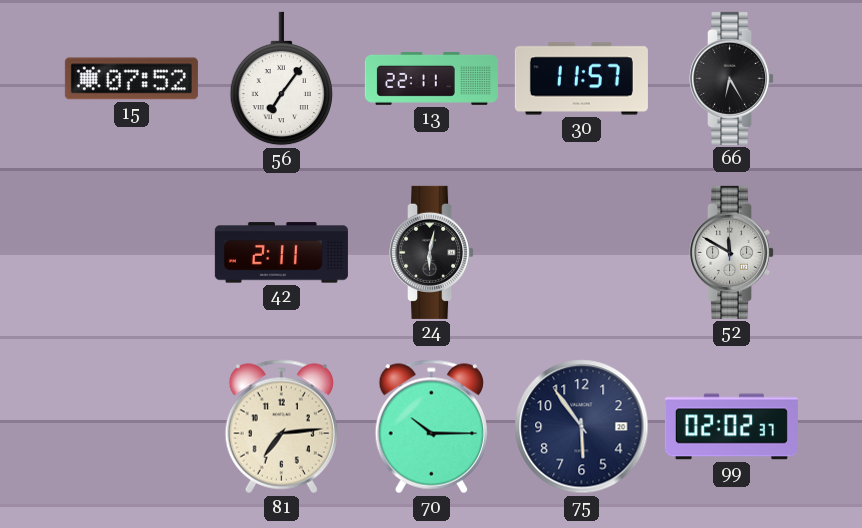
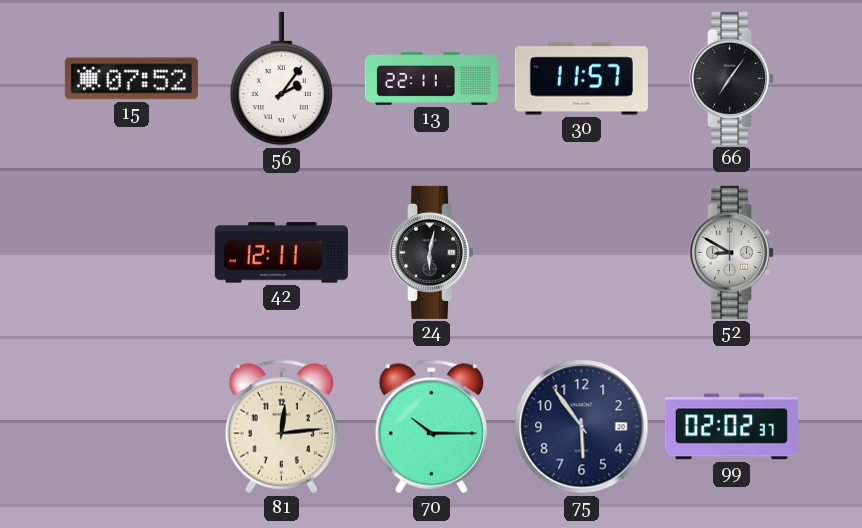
56: 7:06 -> 2:06 (281, 79)
66: 6:25 -> 7:06 (732, 78)
42: 2:11 -> 12:11 (281, 253)
52: 11:50 -> 8:50 (732, 252)
81: 7:14 -> 12:14 (281, 427)
